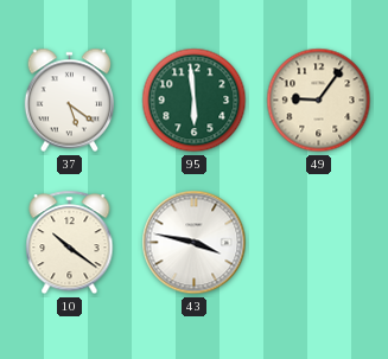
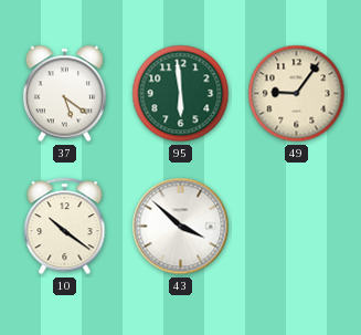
43: 3:47 -> 3:52 (181, 227)
